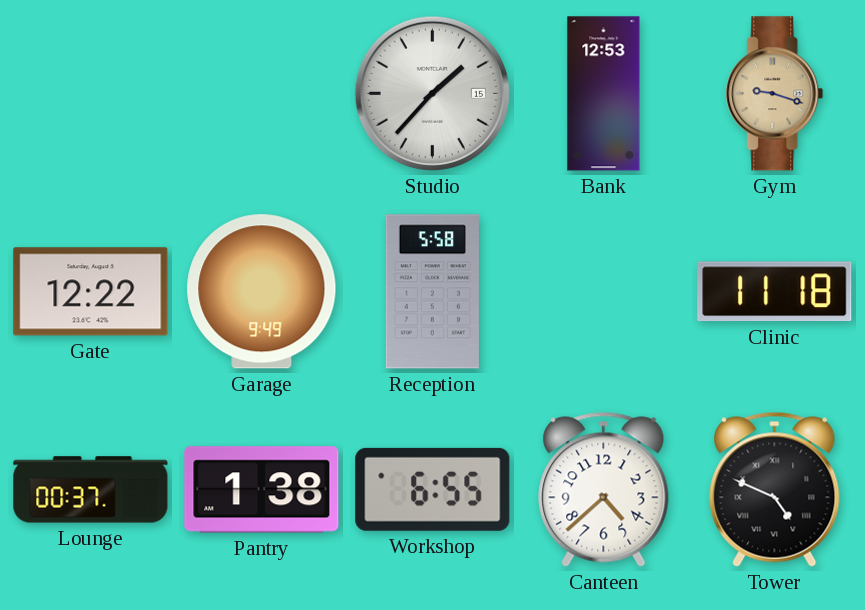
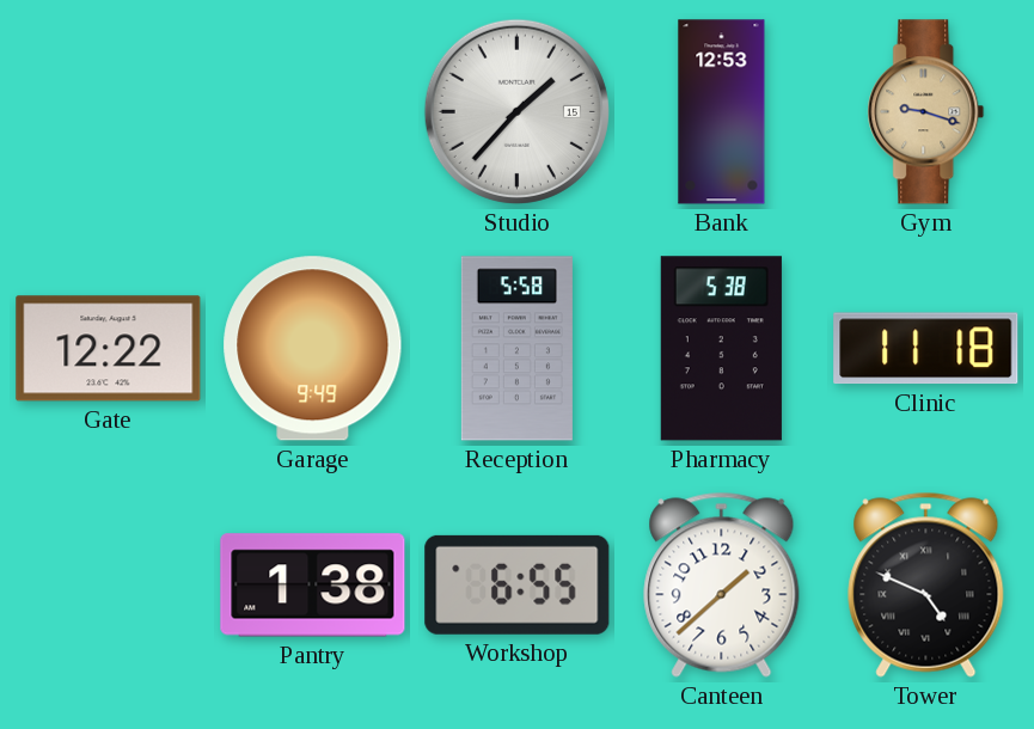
Pharmacy: none -> 5:38 (721, 349)
Lounge: 00:37 -> none (91, 490)
Canteen: 4:38 -> 1:38 (722, 584)
